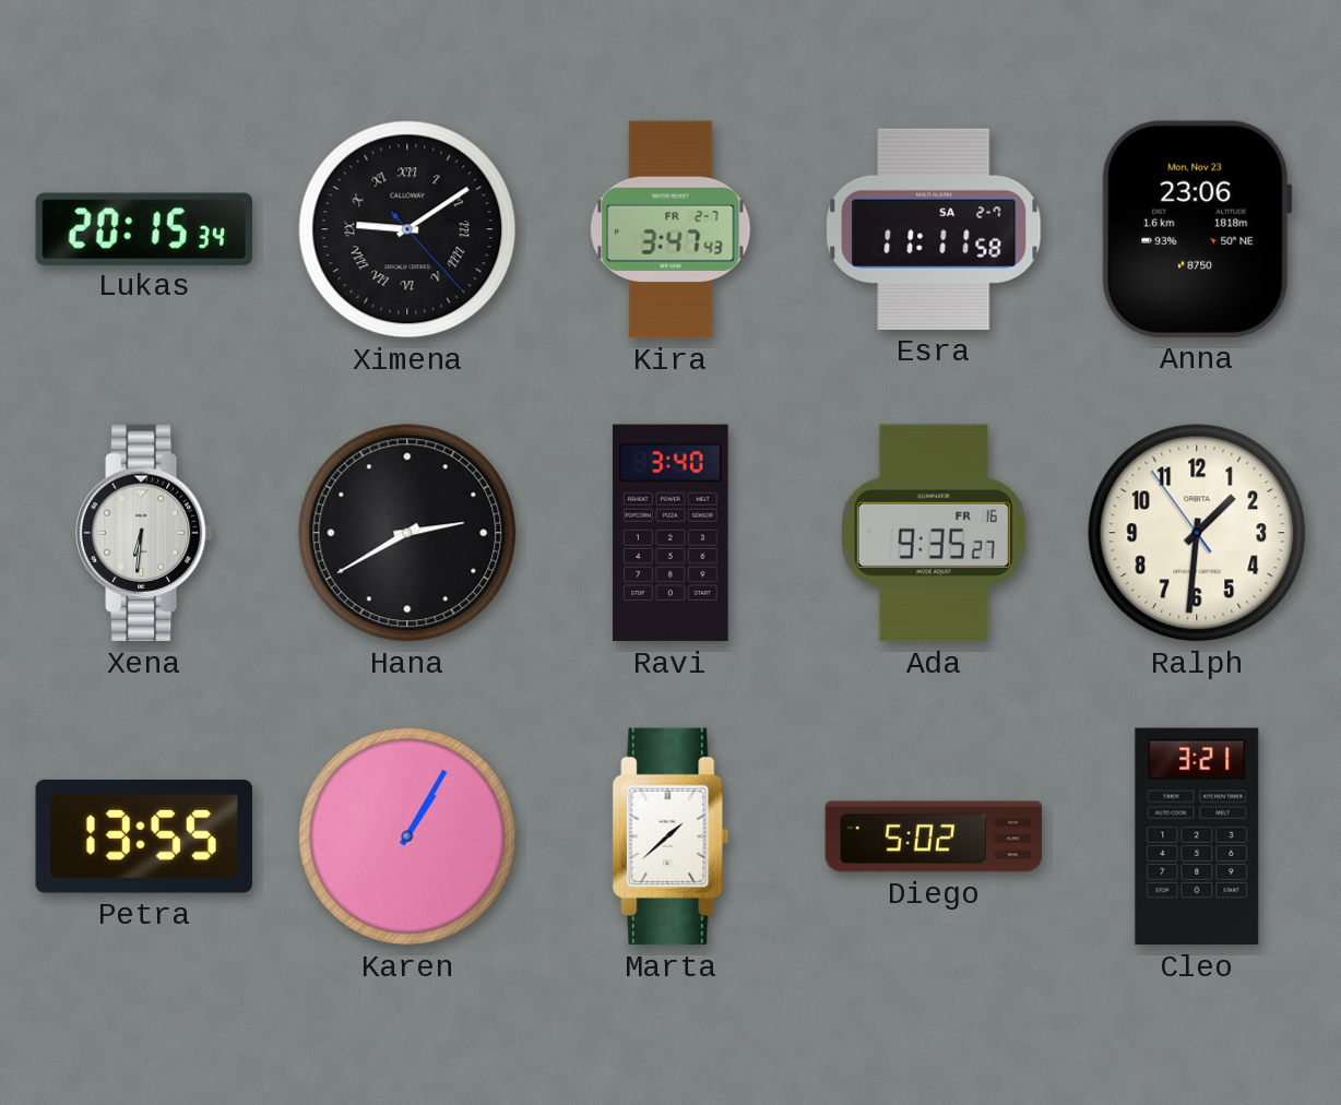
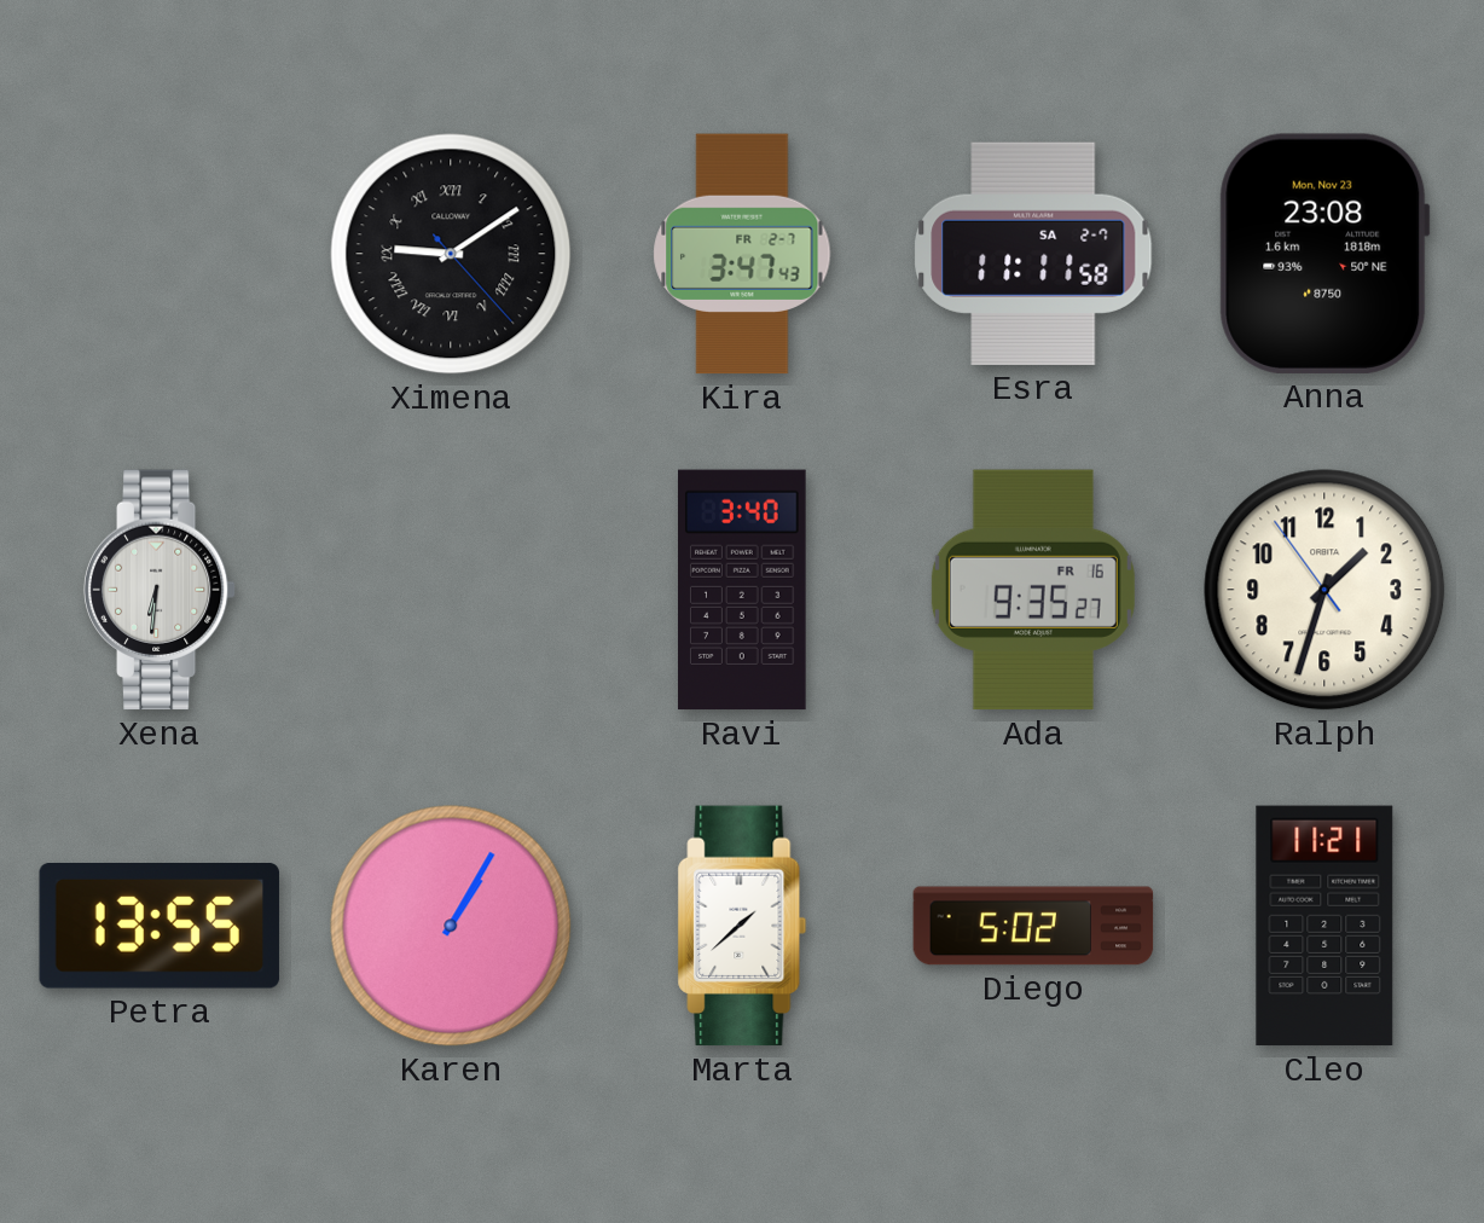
Lukas: 20:15 -> none (143, 228)
Anna: 23:06 -> 23:08 (1324, 254)
Hana: 2:40 -> none (407, 533)
Ralph: 1:30 -> 1:32 (1324, 590)
Cleo: 3:21 -> 11:21 (1324, 926)
